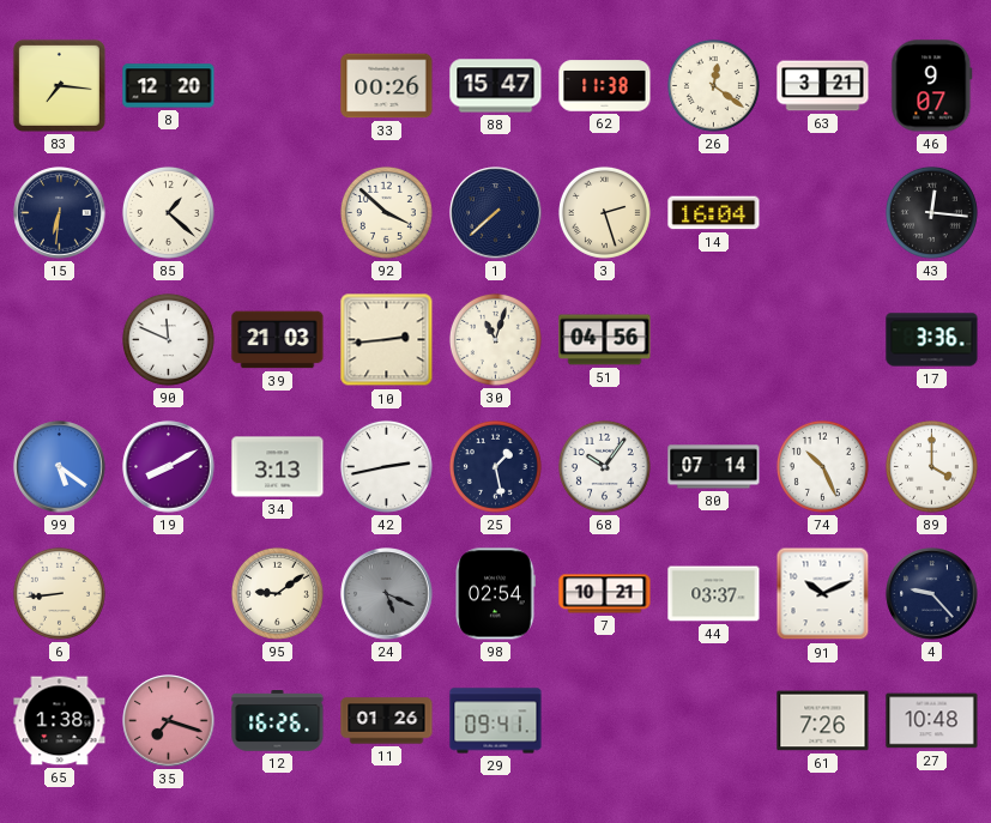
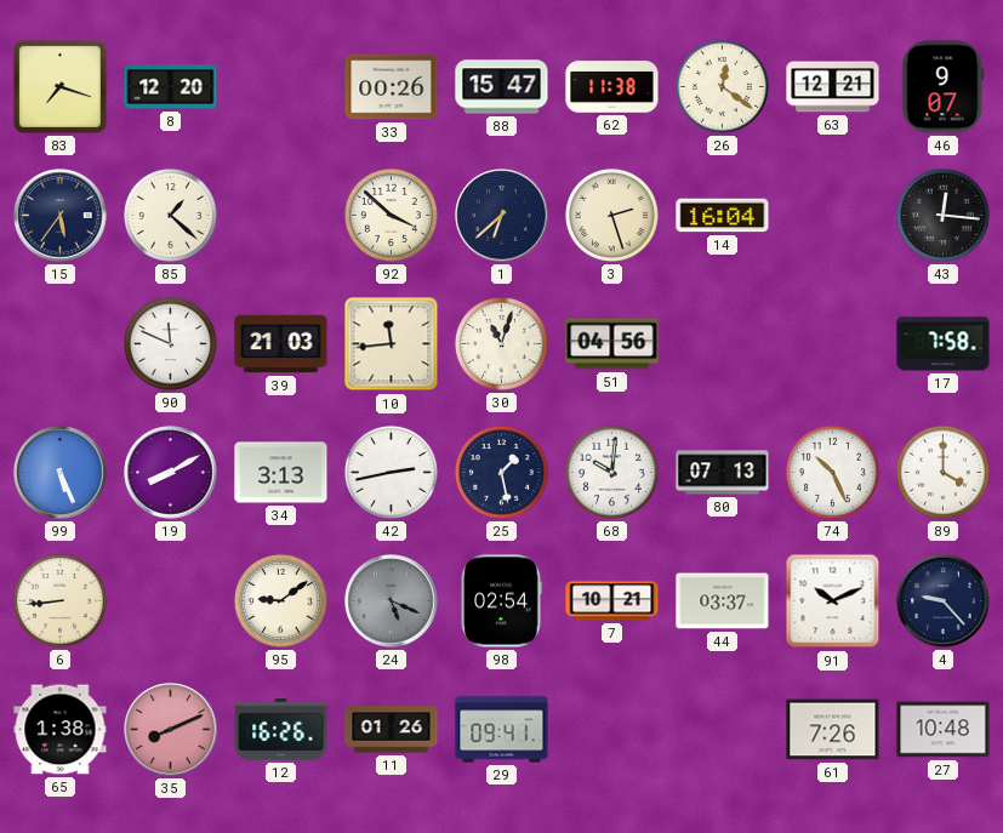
83: 7:16 -> 7:18 (59, 86)
63: 3:21 -> 12:21 (833, 87)
15: 6:31 -> 5:36 (61, 216)
1: 7:38 -> 6:38 (502, 216)
10: 2:44 -> 11:44 (392, 344)
17: 3:36 -> 7:58 (944, 344)
99: 5:21 -> 5:26 (61, 473)
68: 10:06 -> 10:01 (611, 472)
80: 07:14 -> 07:13 (723, 473)
35: 7:18 -> 8:11 (171, 730)
